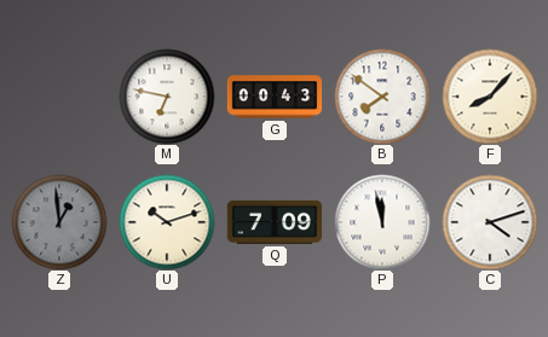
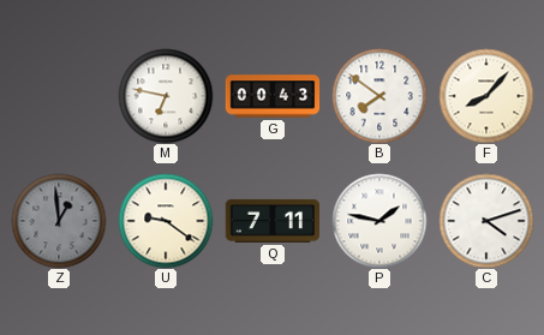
U: 10:12 -> 9:21 (166, 221)
Q: 7:09 -> 7:11 (271, 221)
P: 11:58 -> 1:47 (379, 221)
